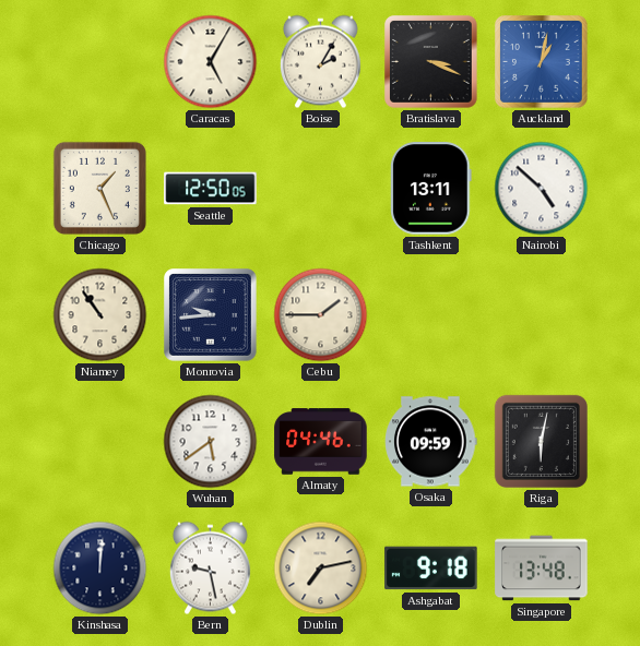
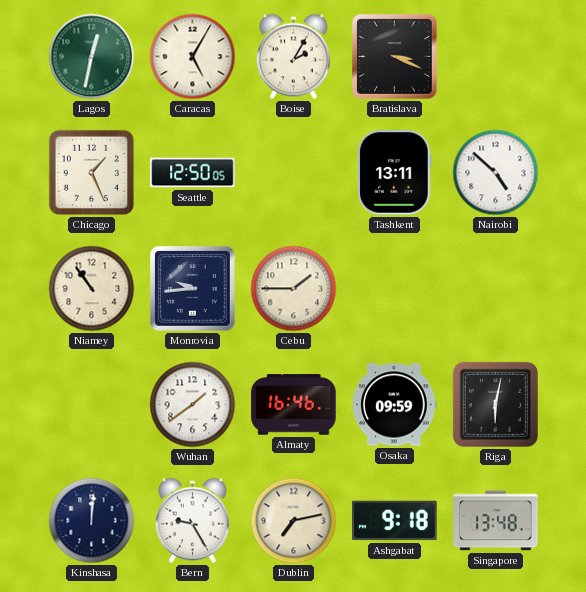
Lagos: none -> 12:32 (92, 57)
Auckland: 1:02 -> none (542, 62)
Wuhan: 5:39 -> 1:39 (193, 405)
Almaty: 04:46 -> 16:46 (294, 405)
Bern: 9:28 -> 9:25 (192, 521)
